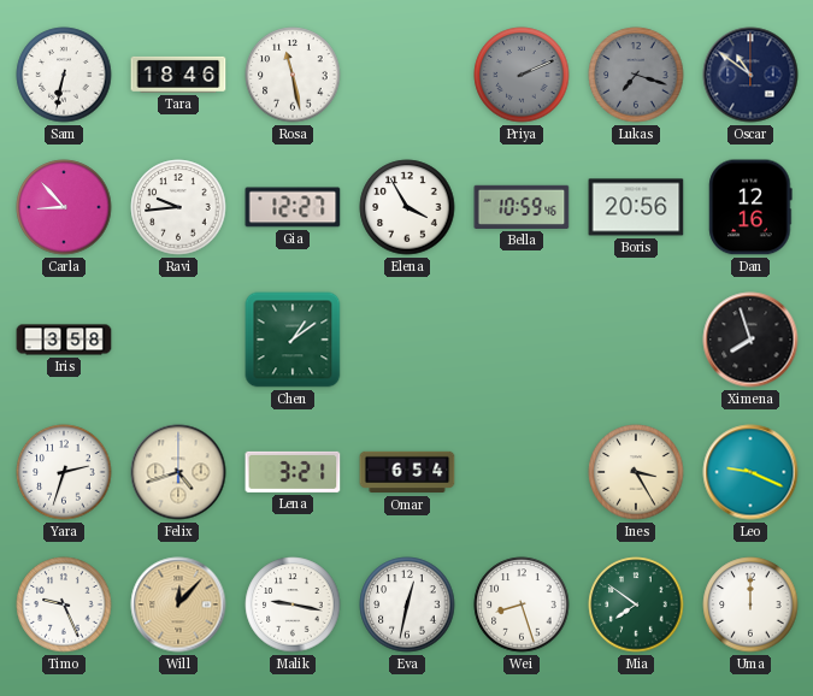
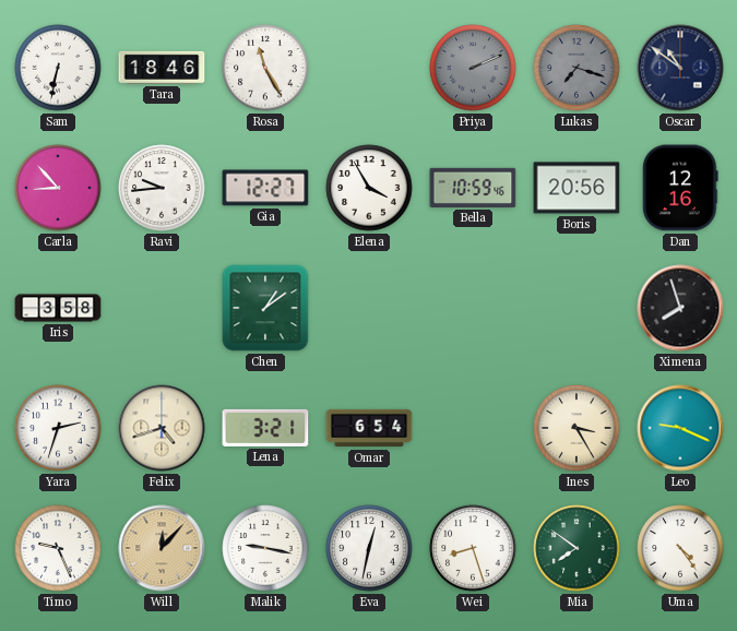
Rosa: 11:28 -> 11:25 (265, 68)
Uma: 12:00 -> 4:24 (680, 548)
